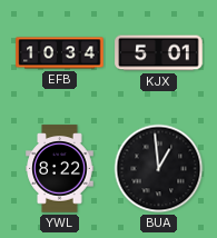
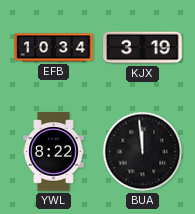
KJX: 5:01 -> 3:19 (143, 48)
BUA: 12:59 -> 11:59 (143, 152)
